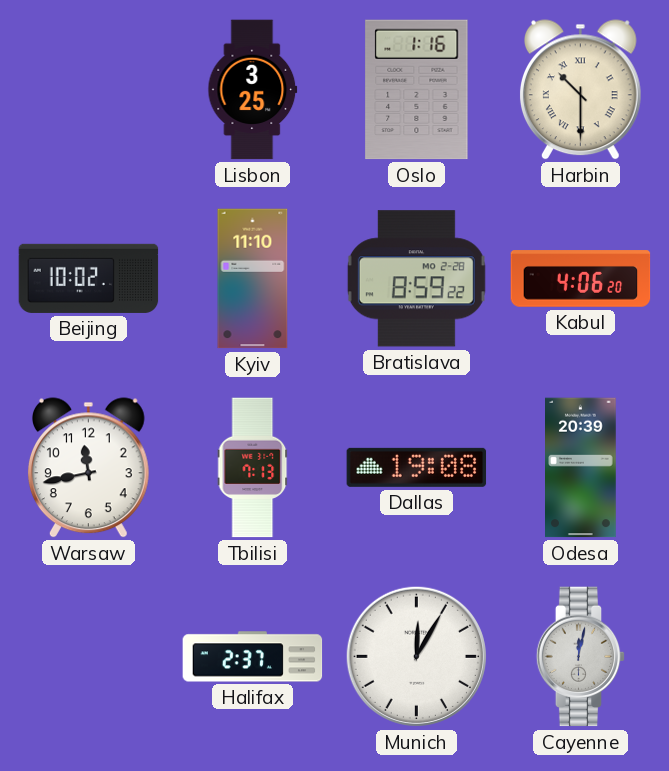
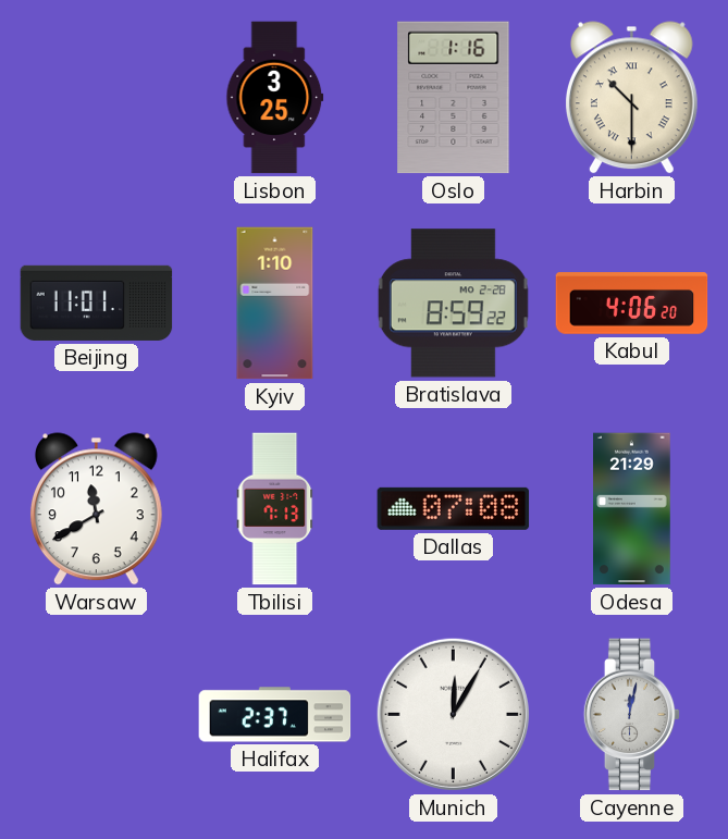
Beijing: 10:02 -> 11:01 (97, 303)
Kyiv: 11:10 -> 1:10 (275, 304)
Warsaw: 11:43 -> 11:40 (96, 509)
Dallas: 19:08 -> 07:08 (454, 508)
Odesa: 20:39 -> 21:29 (632, 509)
